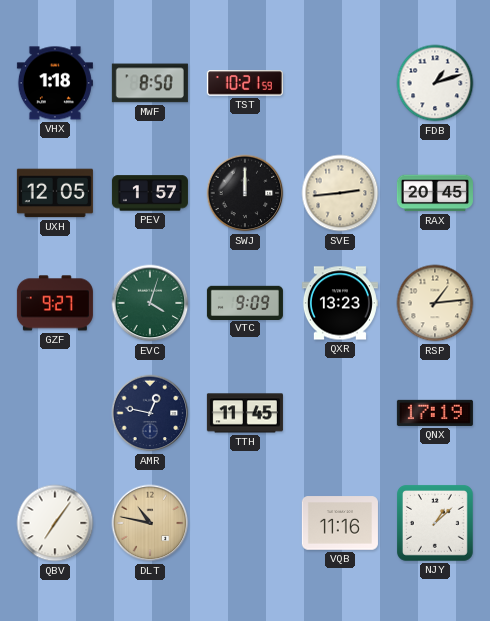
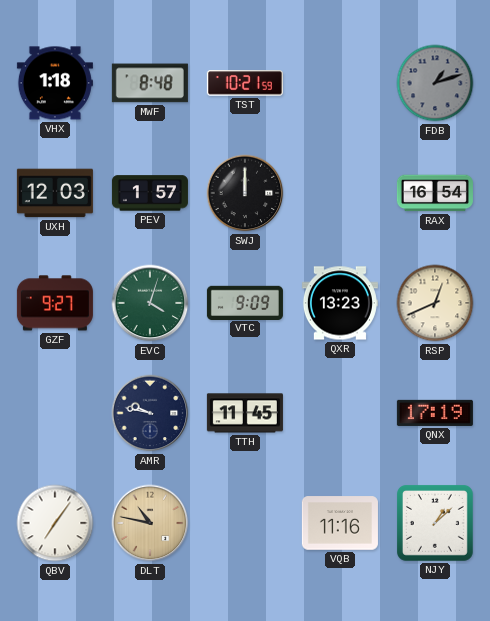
MWF: 8:50 -> 8:48 (150, 83)
FDB dial: white -> grey (435, 83)
UXH: 12:05 -> 12:03 (55, 193)
SVE: 2:44 -> none (340, 193)
RAX: 20:45 -> 16:54 (435, 193)
RSP: 1:14 -> 12:41 (435, 303)
AMR: 12:47 -> 9:47 (150, 413)
